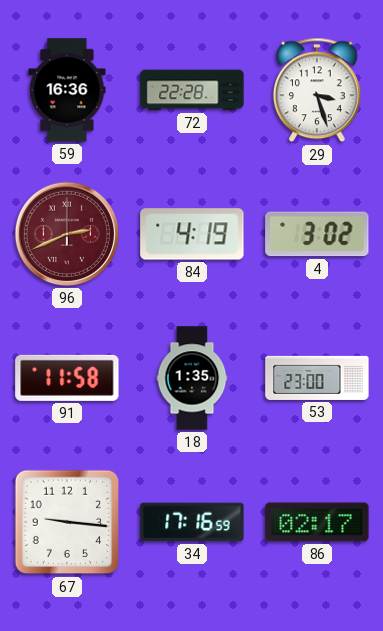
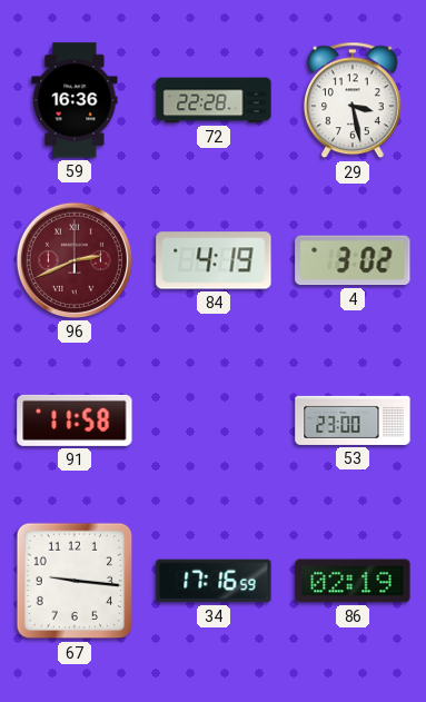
29: 3:27 -> 3:28 (353, 100)
18: 1:35 -> none (192, 378)
86: 02:17 -> 02:19 (353, 581)
